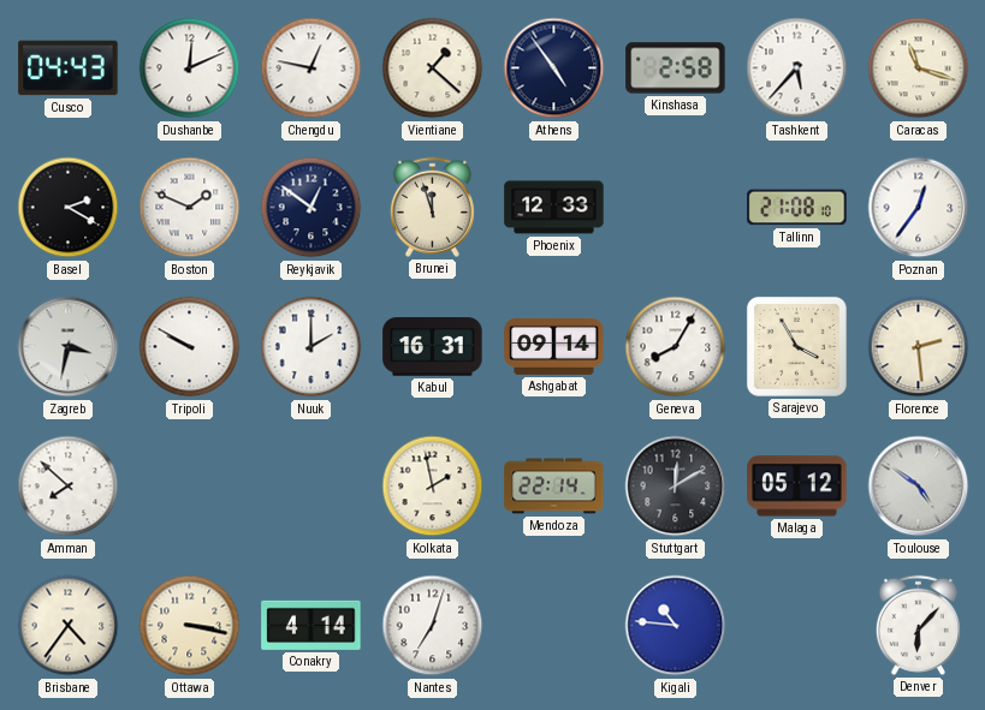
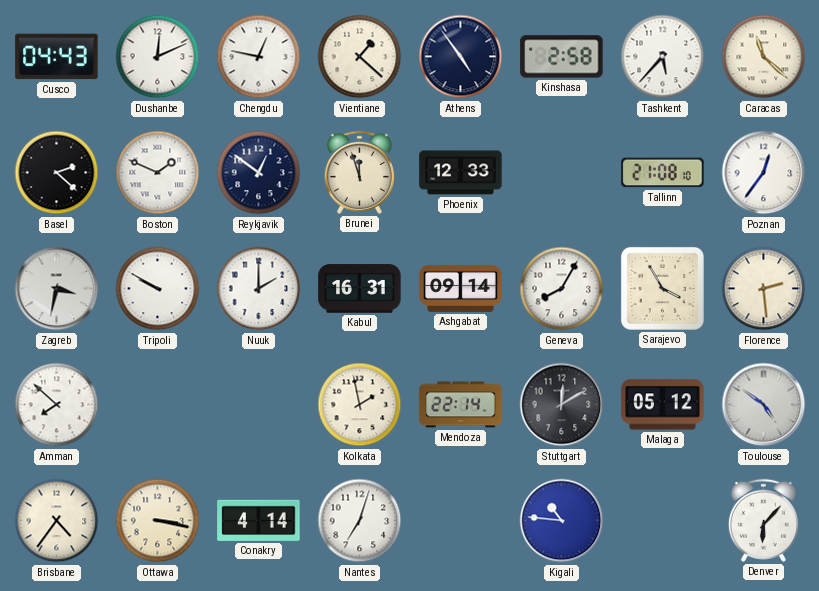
Caracas: 11:18 -> 11:22 (764, 57)
Basel: 2:20 -> 2:22 (57, 173)
